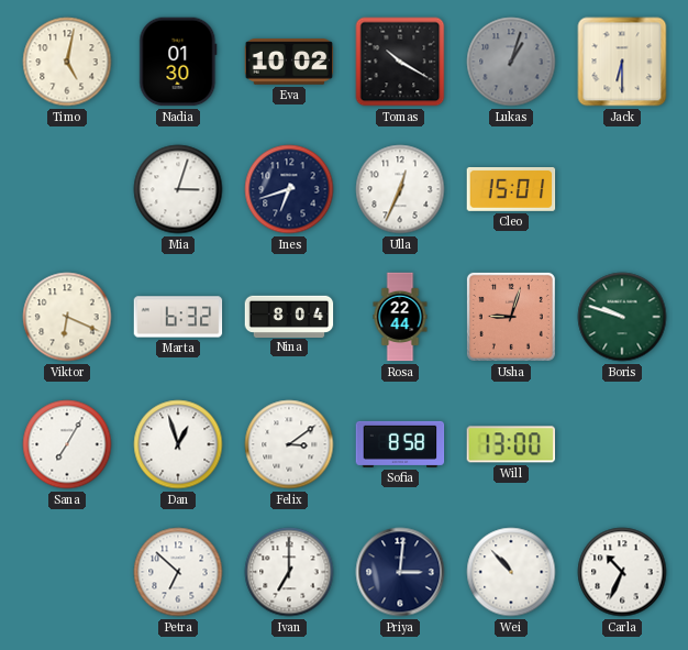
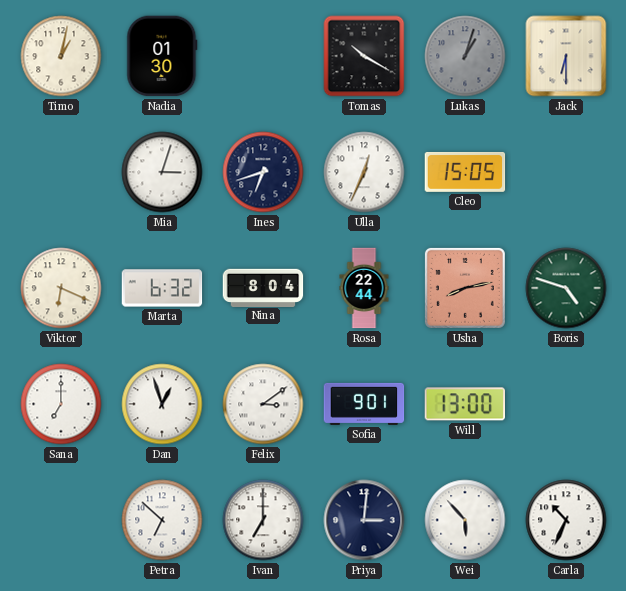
Timo: 5:02 -> 1:02 (61, 56)
Eva: 10:02 -> none (289, 62)
Cleo: 15:01 -> 15:05 (465, 172)
Usha: 9:03 -> 8:13 (465, 288)
Boris: 9:48 -> 4:48 (566, 288)
Sana: 7:05 -> 7:00 (61, 404)
Sofia: 8:58 -> 9:01 (364, 404)
Wei: 10:53 -> 5:53 (465, 520)
